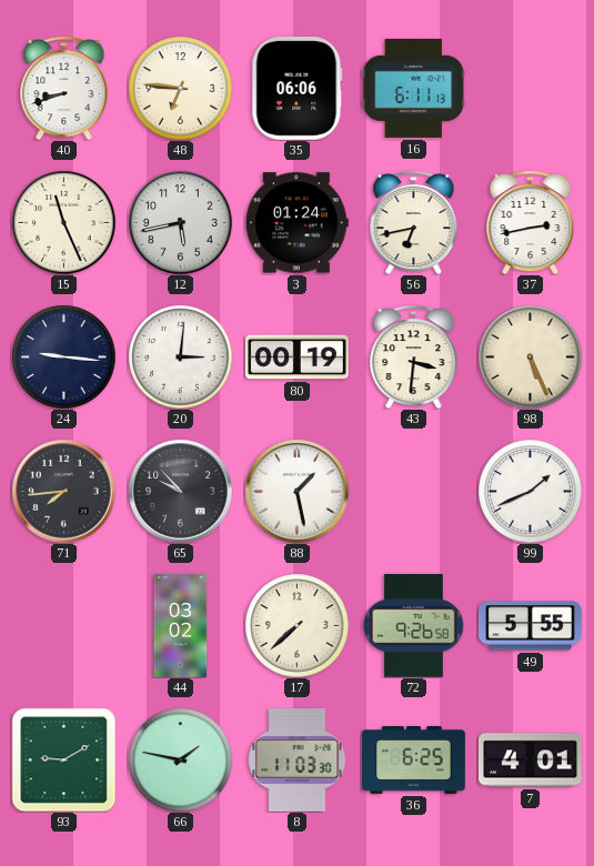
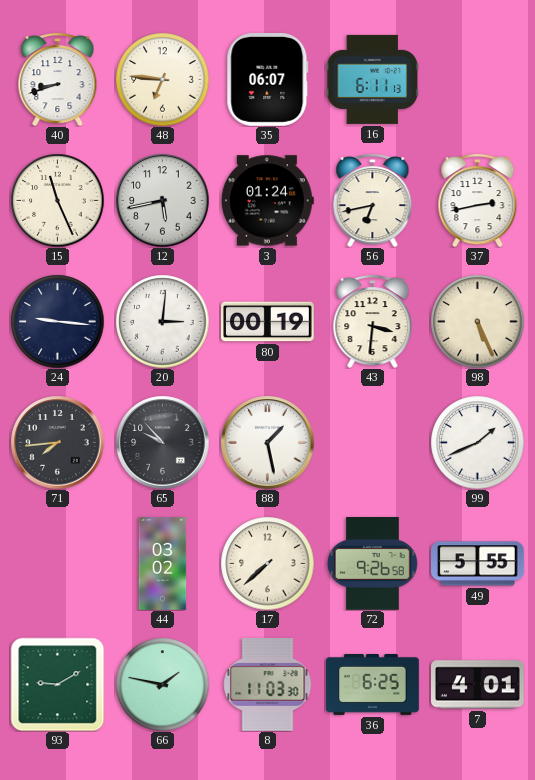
35: 06:06 -> 06:07 (268, 80)
